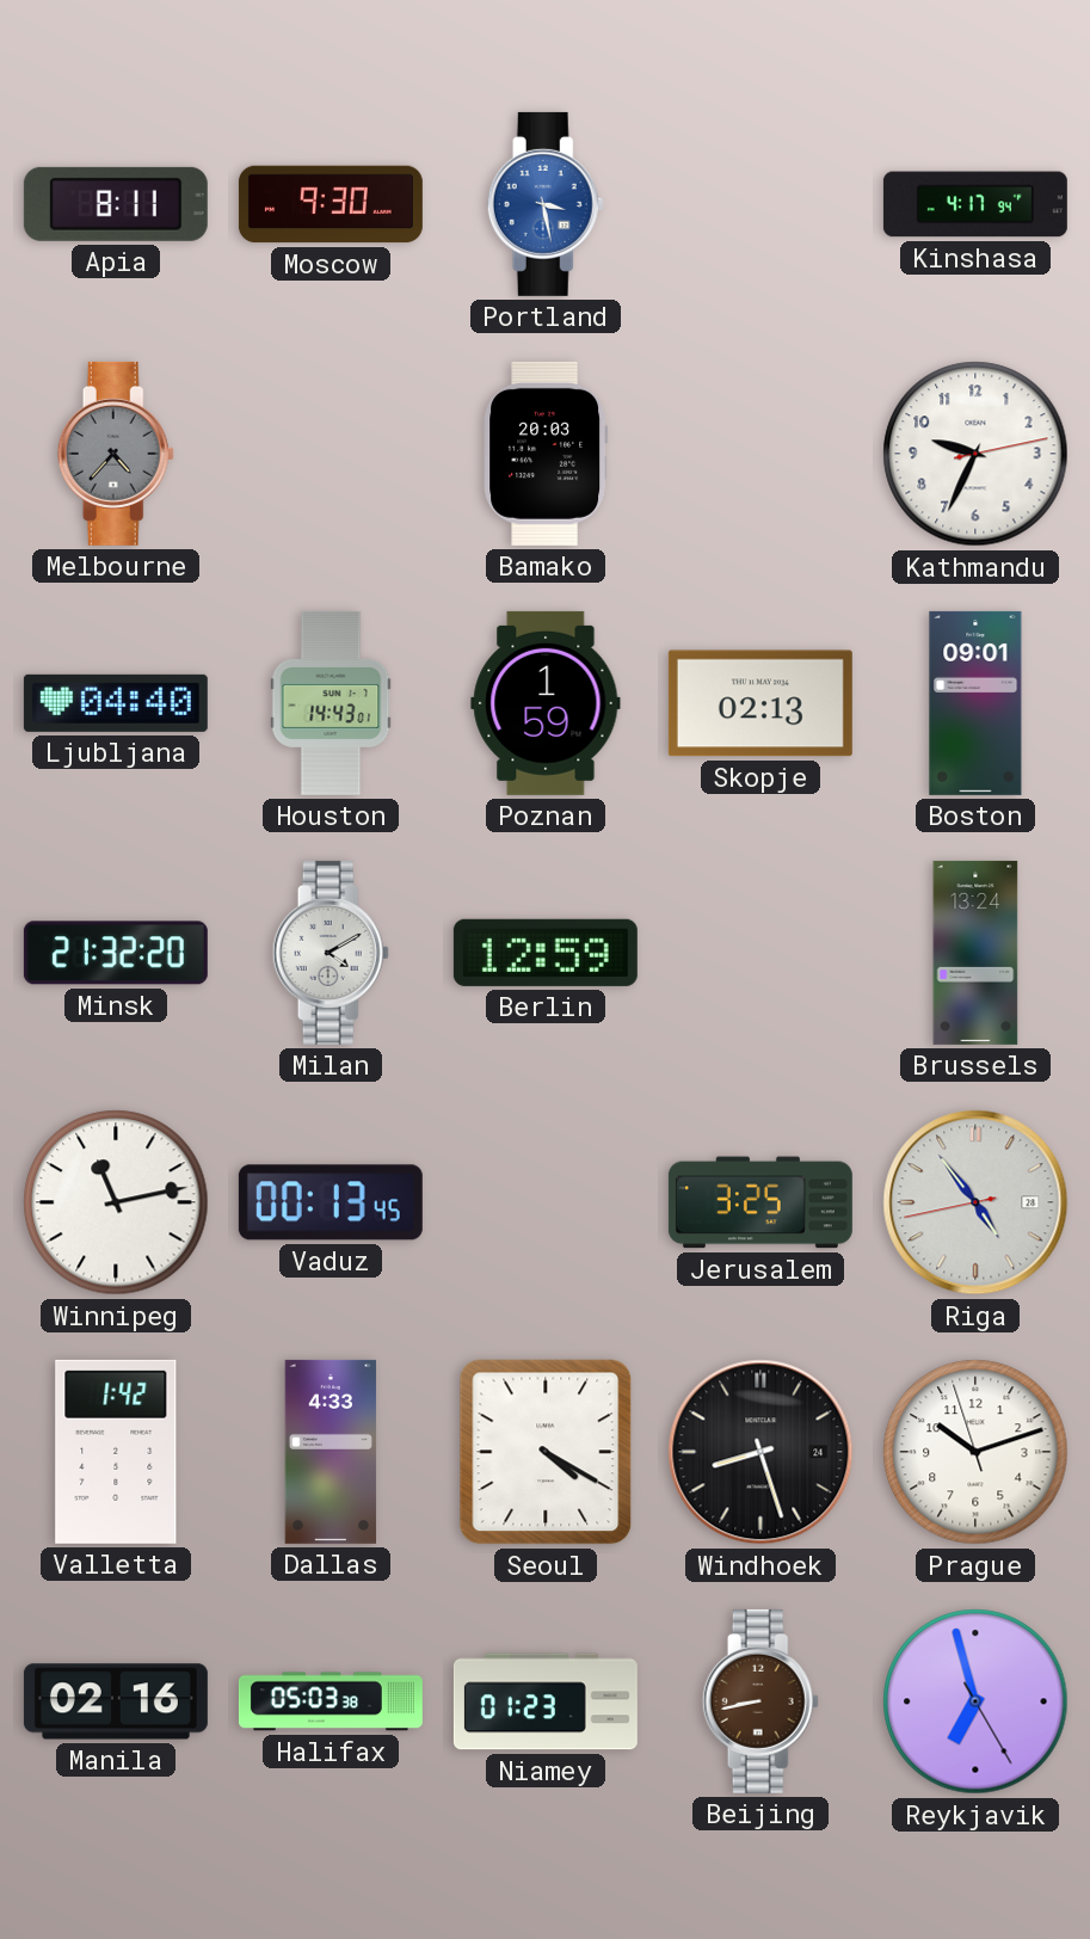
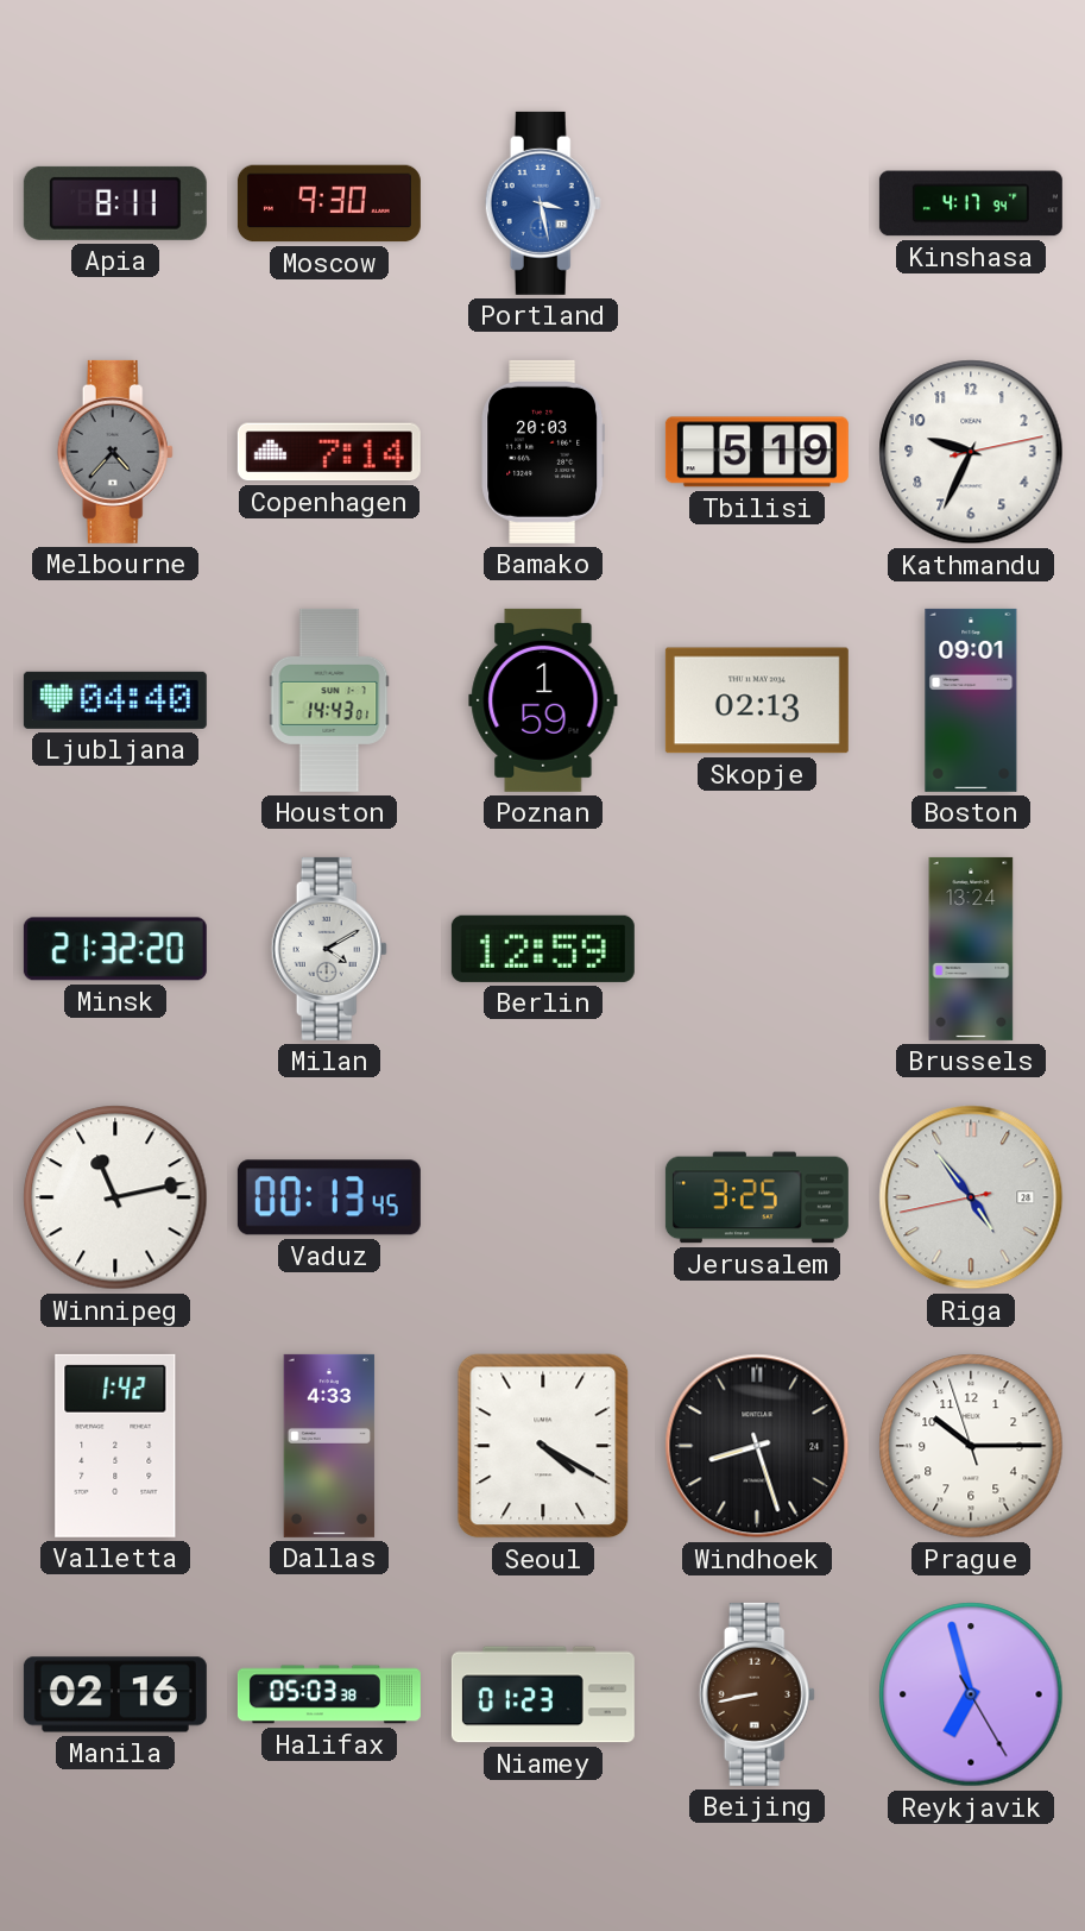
Copenhagen: none -> 7:14 (329, 452)
Tbilisi: none -> 5:19 (757, 452)
Prague: 10:11 -> 10:14 (971, 1446)
